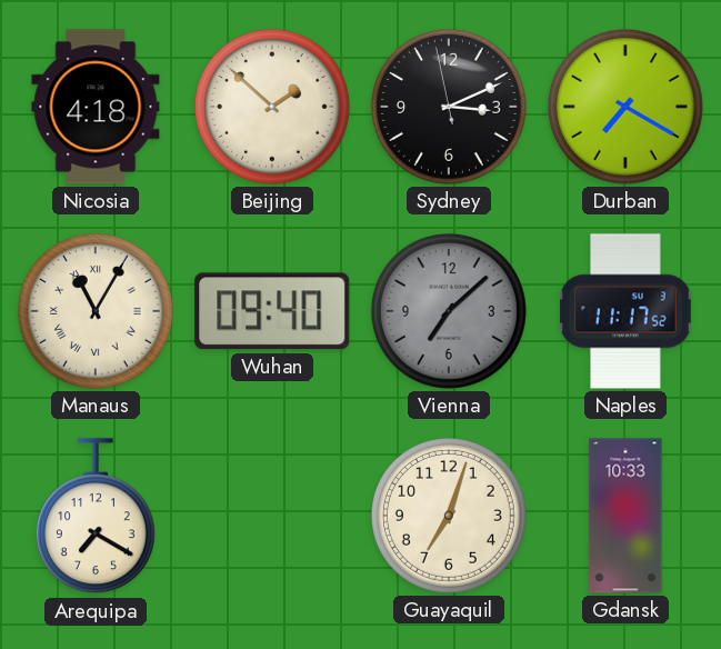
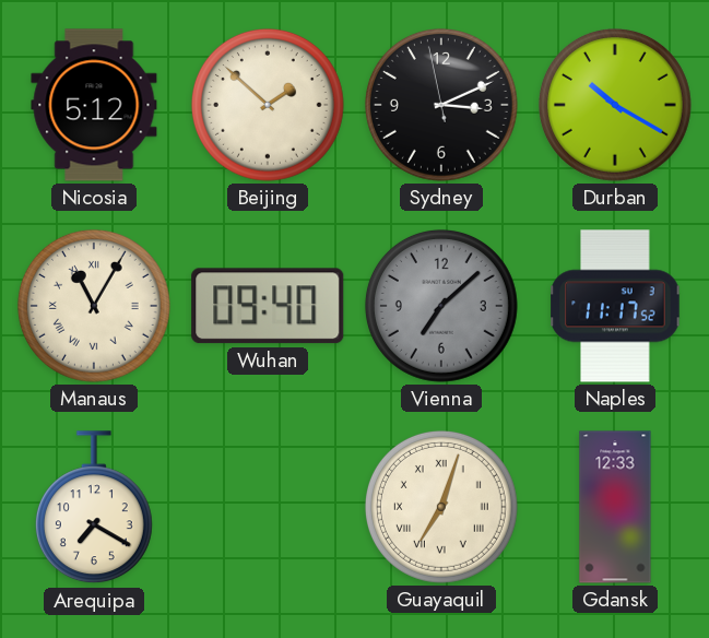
Nicosia: 4:18 -> 5:12 (94, 105)
Durban: 7:20 -> 10:20 (615, 105)
Guayaquil numerals: Arabic -> Roman (441, 507)
Gdansk: 10:33 -> 12:33 (615, 507)
